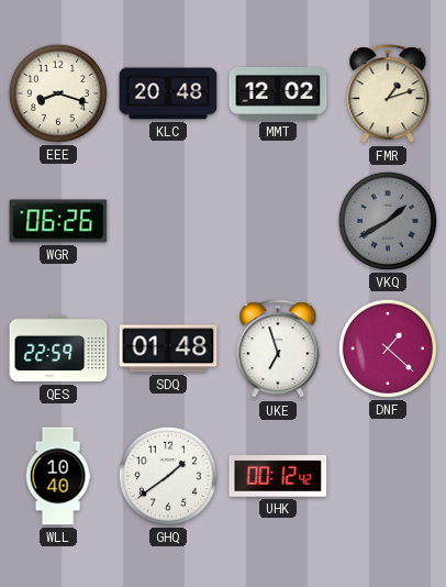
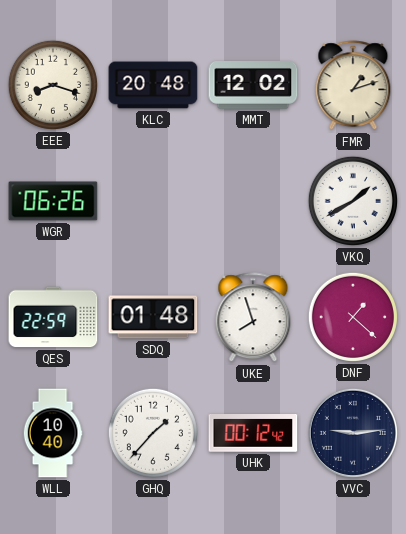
VKQ dial: grey -> white (353, 201)
UKE: 6:57 -> 7:57 (253, 318)
GHQ: 1:39 -> 1:37 (153, 433)
VVC: none -> 9:14 (353, 433)
